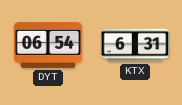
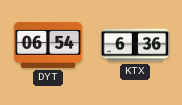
KTX: 6:31 -> 6:36 (135, 45)
